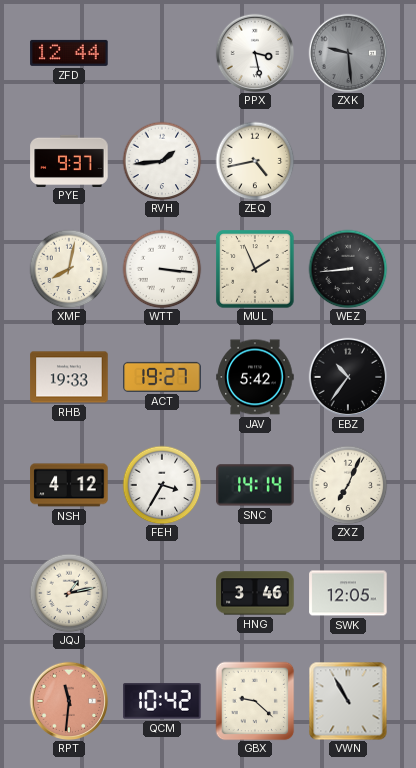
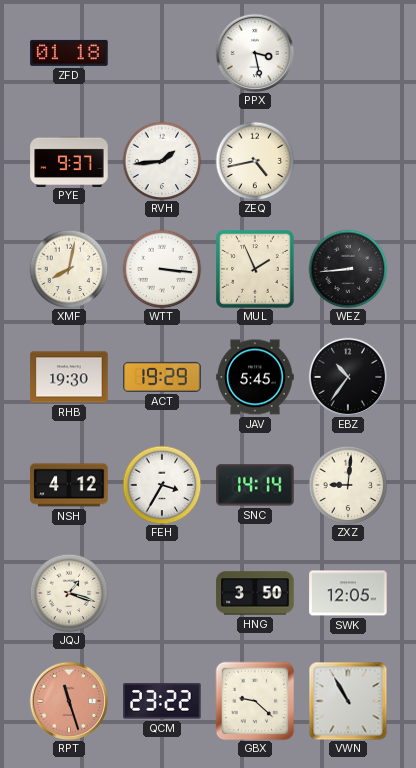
ZFD: 12:44 -> 01:18 (69, 53)
ZXK: 9:29 -> none (348, 53)
RHB: 19:33 -> 19:30 (69, 377)
ACT: 19:27 -> 19:29 (162, 377)
JAV: 5:42 -> 5:45 (255, 377)
ZXZ: 7:04 -> 9:01 (348, 485)
JQJ: 1:13 -> 1:18 (69, 593)
HNG: 3:46 -> 3:50 (255, 593)
RPT: 11:31 -> 11:27 (69, 701)
QCM: 10:42 -> 23:22 (162, 701)
